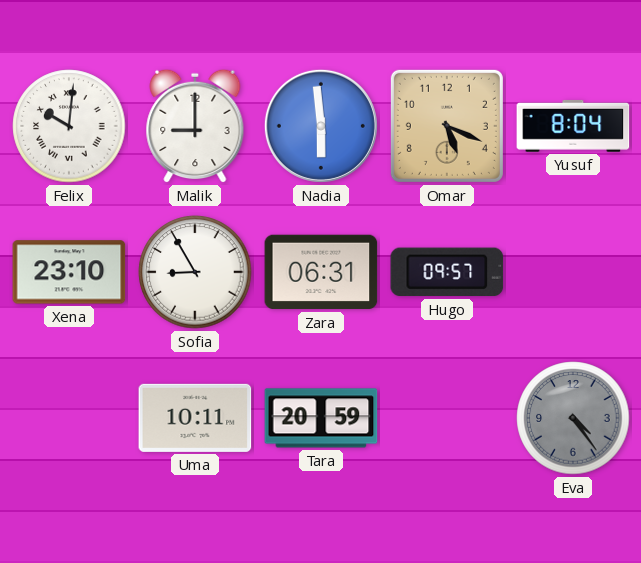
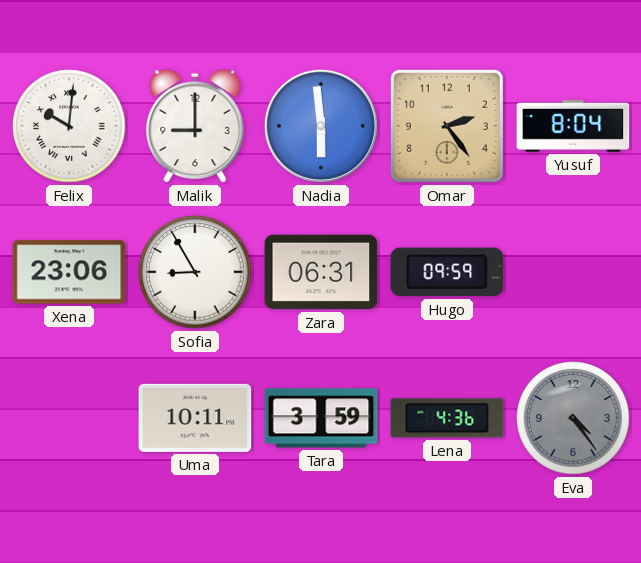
Omar: 5:19 -> 2:24 (447, 126)
Xena: 23:10 -> 23:06 (69, 272)
Hugo: 09:57 -> 09:59 (447, 272)
Tara: 20:59 -> 3:59 (321, 418)
Lena: none -> 4:36 (447, 418)
